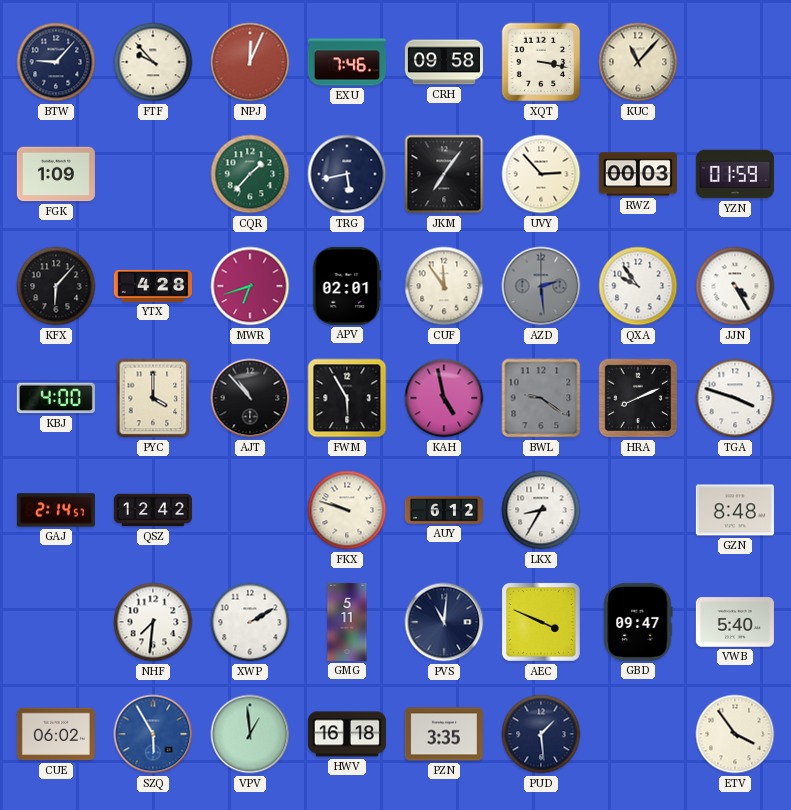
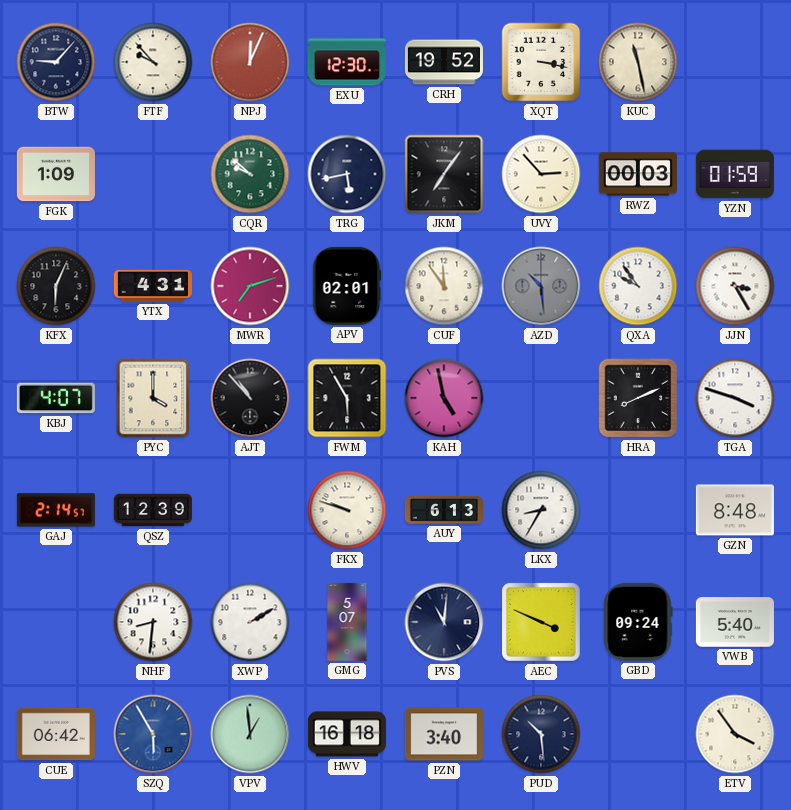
EXU: 7:46 -> 12:30 (347, 62)
CRH: 09:58 -> 19:52 (444, 62)
KUC: 11:07 -> 11:28 (638, 62)
CQR: 1:37 -> 9:52 (250, 174)
KFX: 6:07 -> 6:04 (56, 286)
YTX: 4:28 -> 4:31 (153, 286)
MWR: 6:42 -> 7:12 (250, 286)
AZD: 2:29 -> 10:29 (541, 286)
JJN: 4:25 -> 3:25 (735, 286)
KBJ: 4:00 -> 4:07 (56, 398)
BWL: 9:21 -> none (541, 398)
QSZ: 12:42 -> 12:39 (153, 510)
AUY: 6:12 -> 6:13 (444, 510)
NHF: 7:31 -> 8:31 (153, 622)
GMG: 5:11 -> 5:07 (347, 622)
GBD: 09:47 -> 09:24 (638, 622)
CUE: 06:02 -> 06:42 (56, 734)
PZN: 3:35 -> 3:40 (444, 734)
PUD: 1:29 -> 10:29 (541, 734)
